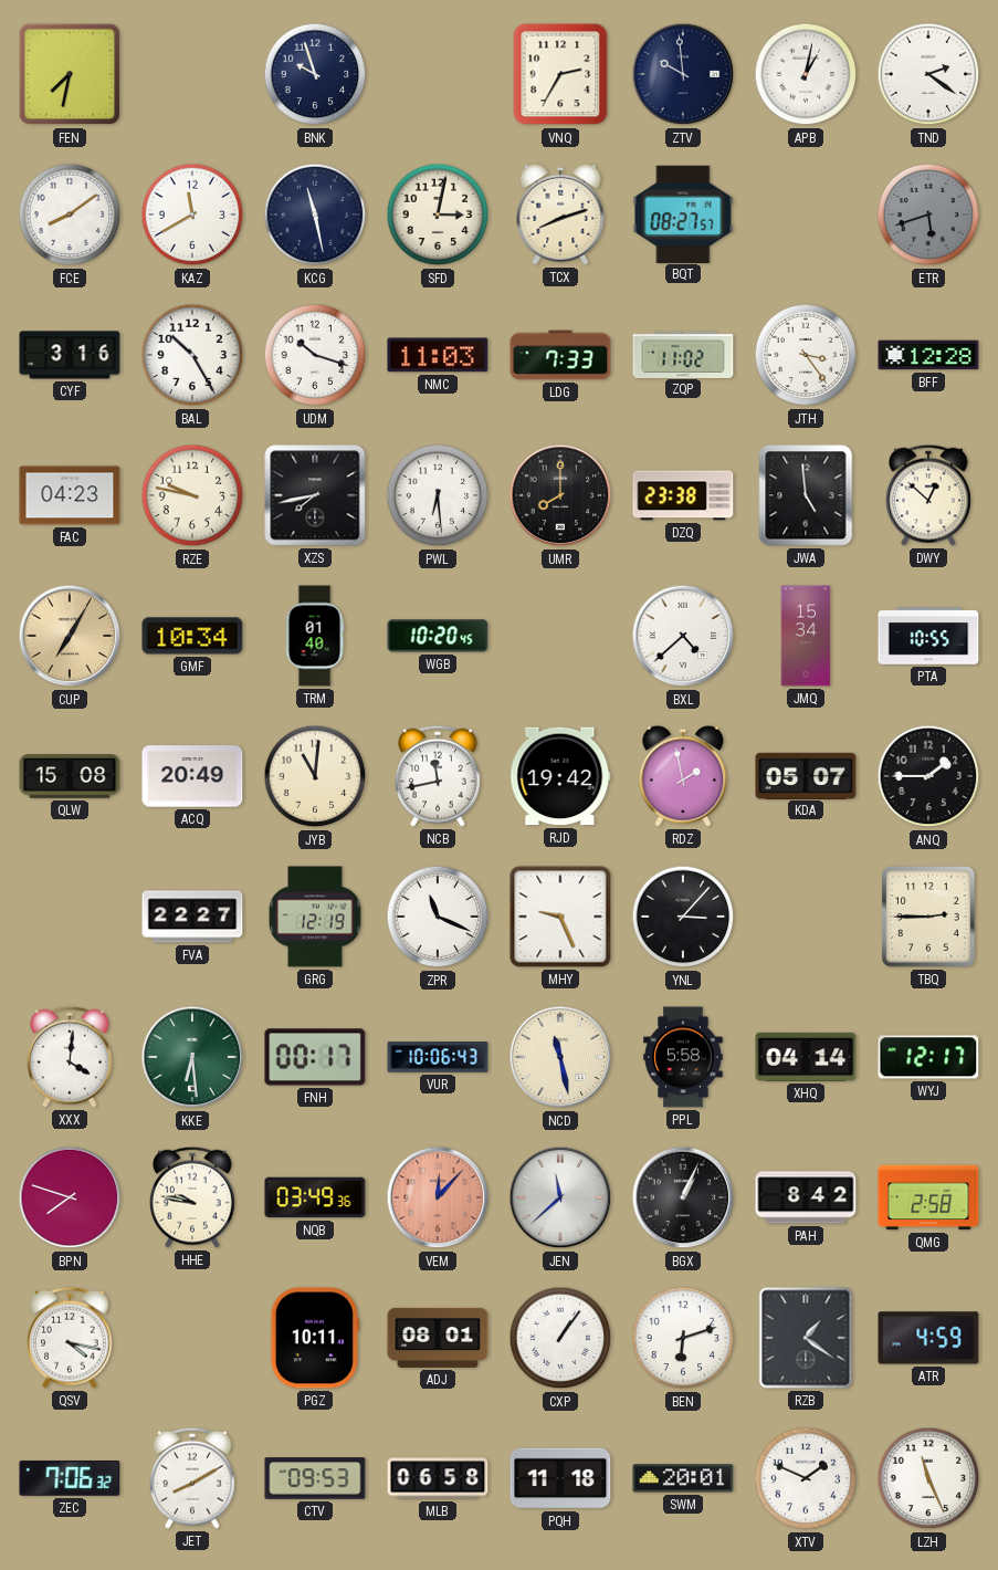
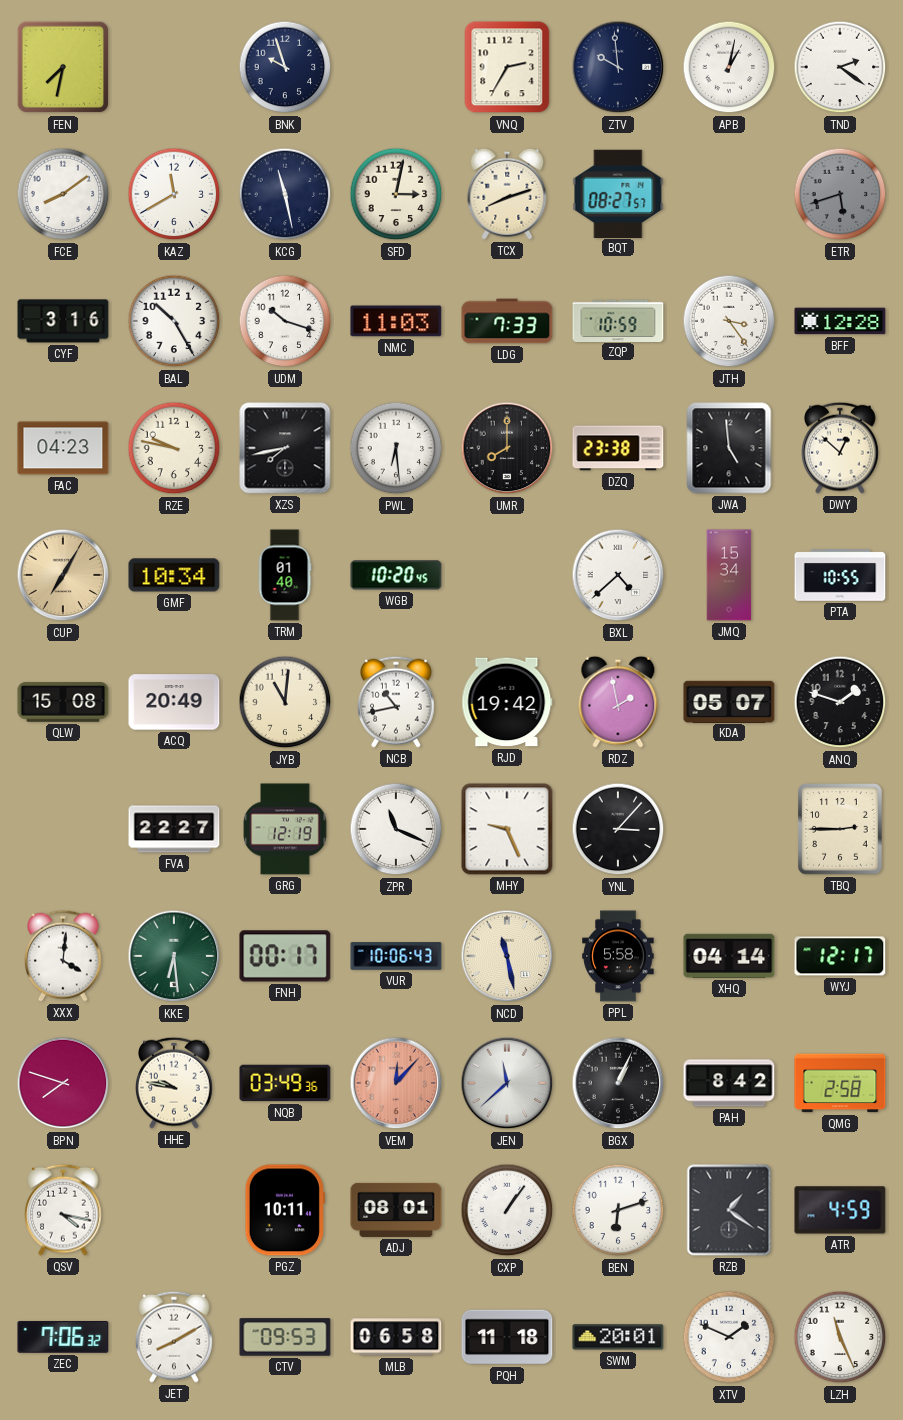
ZQP: 11:02 -> 10:59 (618, 320)
NCB: 11:43 -> 10:43 (397, 702)
ANQ: 1:45 -> 1:48 (840, 702)
